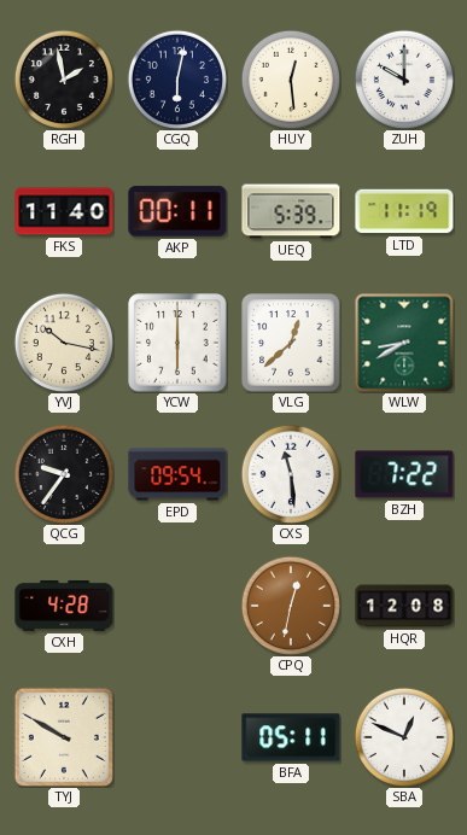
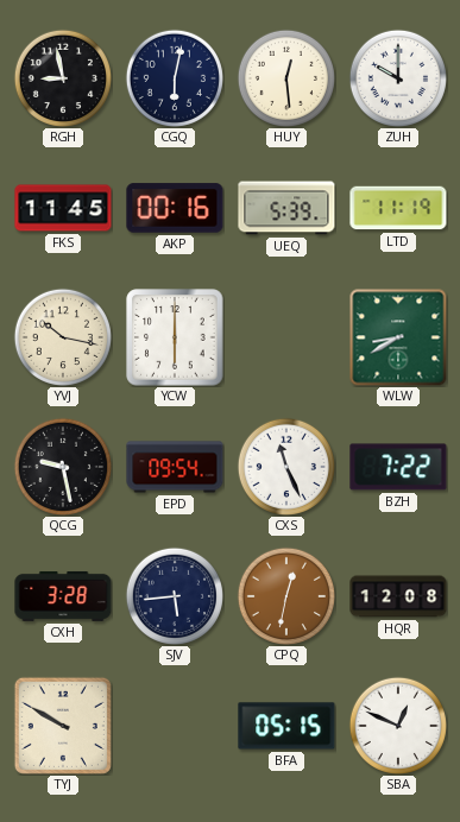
RGH: 1:58 -> 8:58 (63, 78)
FKS: 11:40 -> 11:45 (63, 208)
AKP: 00:11 -> 00:16 (175, 208)
VLG: 12:38 -> none (291, 343)
QCG: 9:36 -> 9:28 (63, 467)
CXS: 11:29 -> 11:26 (286, 467)
CXH: 4:28 -> 3:28 (63, 596)
SJV: none -> 5:44 (175, 596)
BFA: 05:11 -> 05:15 (286, 726)
